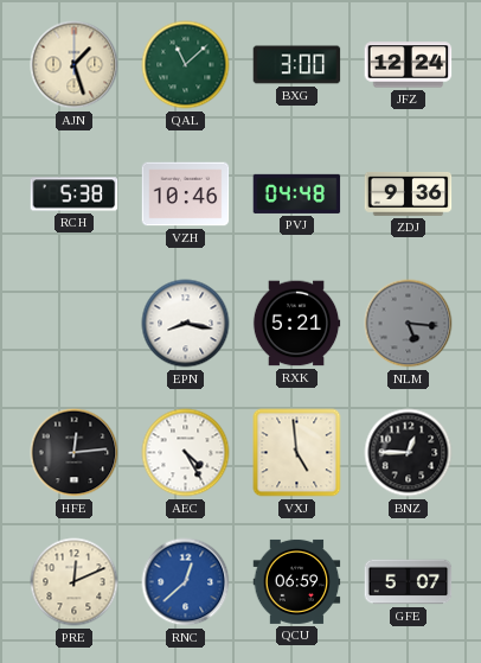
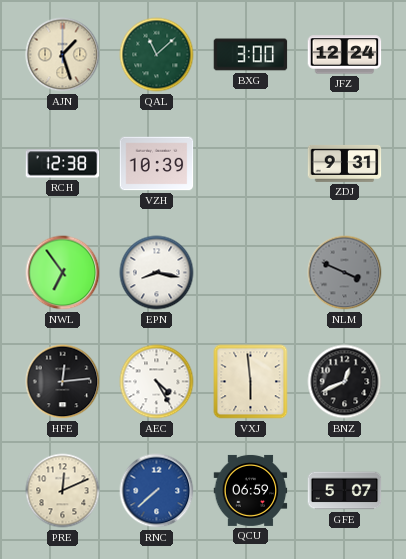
RCH: 5:38 -> 12:38 (63, 164)
VZH: 10:46 -> 10:39 (157, 164)
PVJ: 04:48 -> none (297, 193)
ZDJ: 9:36 -> 9:31 (345, 163)
NWL: none -> 6:54 (63, 273)
RXK: 5:21 -> none (296, 324)
NLM: 5:16 -> 3:49 (345, 273)
VXJ: 4:59 -> 5:59 (251, 382)
BNZ: 12:45 -> 12:41 (345, 382)
RNC: 12:38 -> 7:38 (157, 491)
